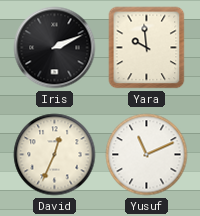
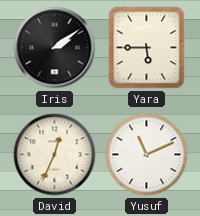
Iris: 2:11 -> 2:09 (55, 48)
Yara: 9:59 -> 5:45 (147, 48)
